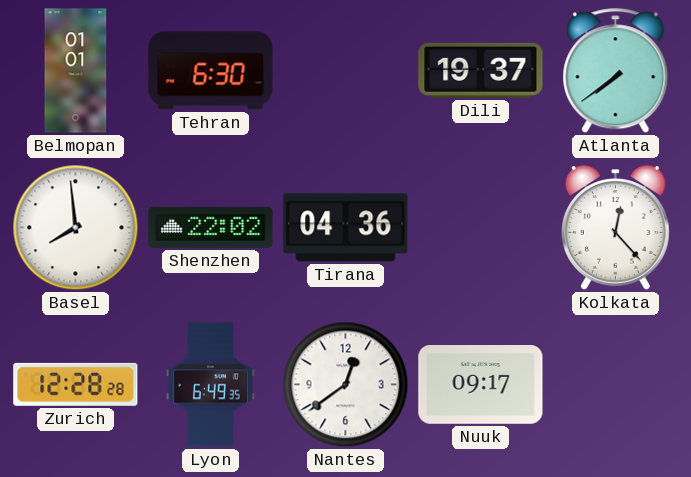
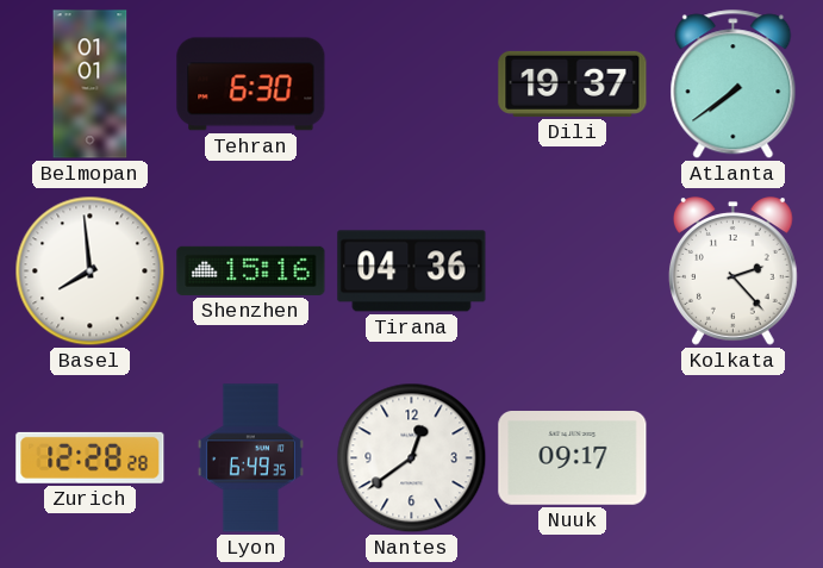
Shenzhen: 22:02 -> 15:16 (251, 270)
Kolkata: 12:23 -> 2:23 (732, 271)
